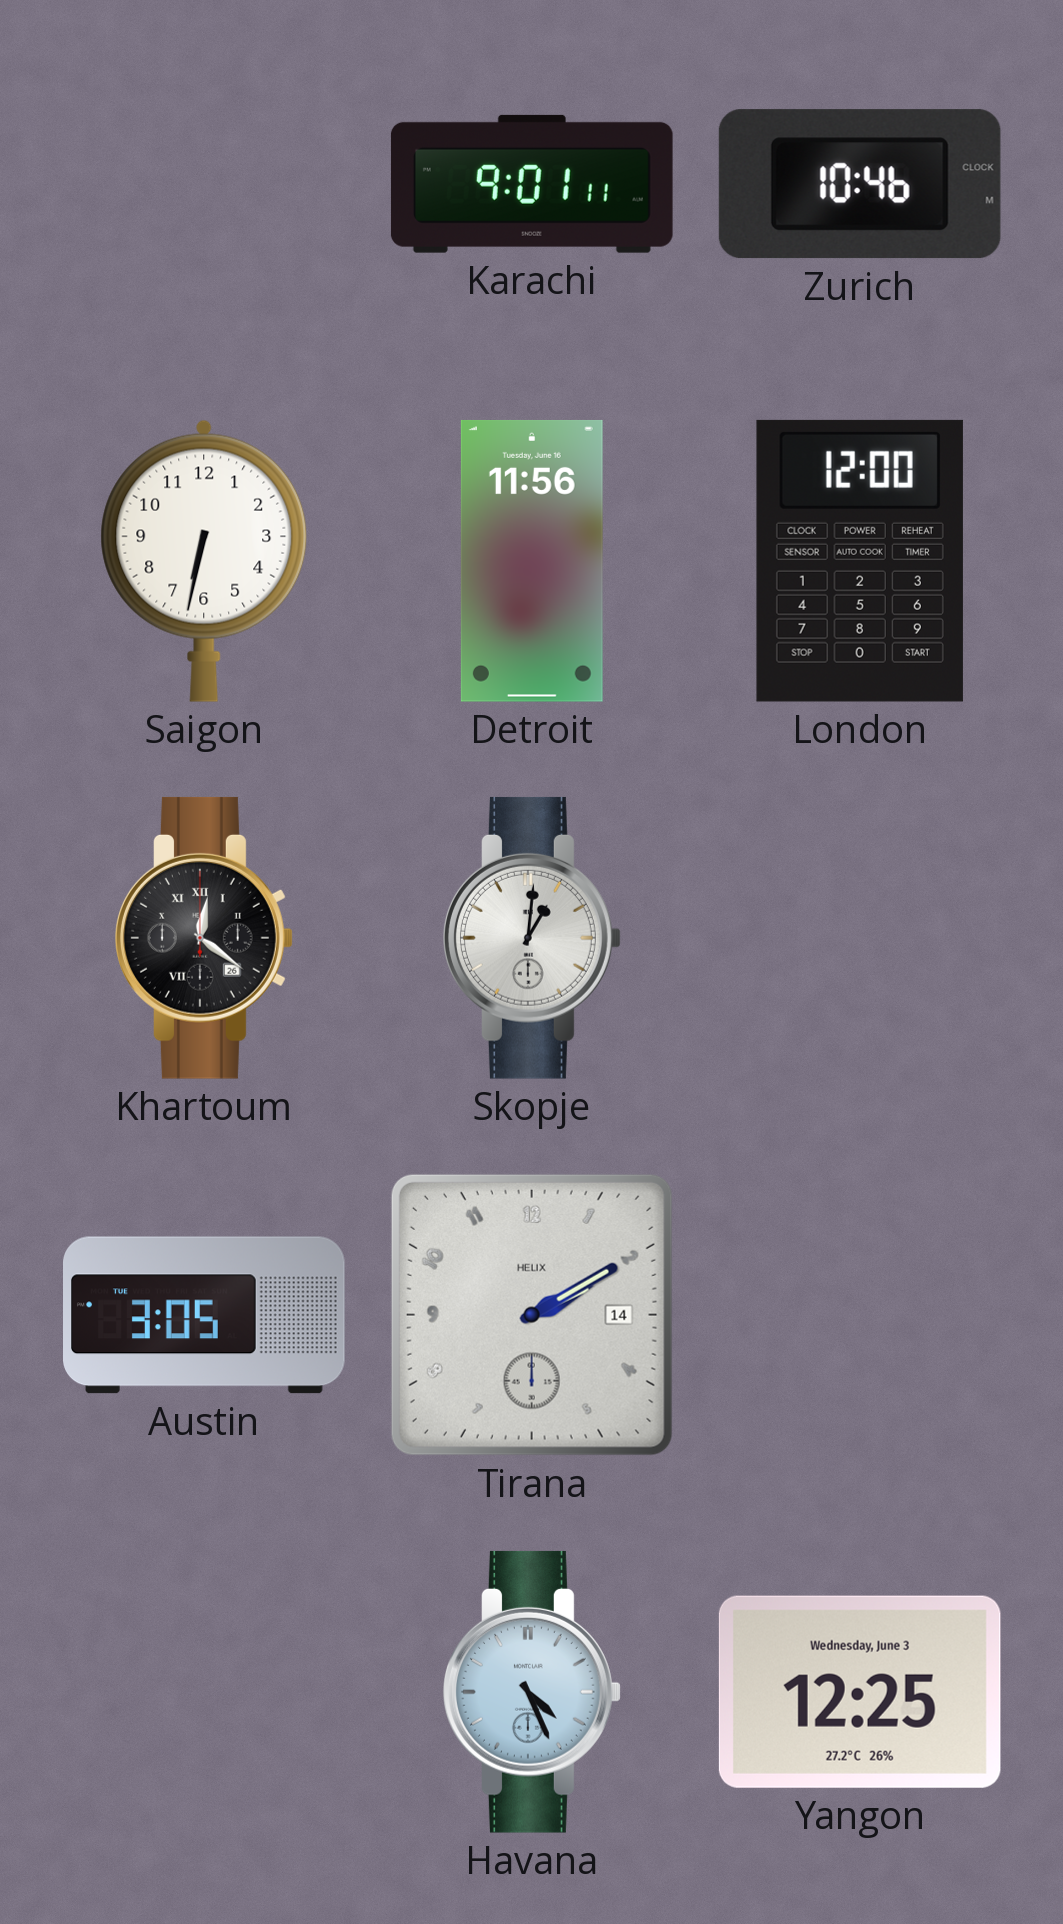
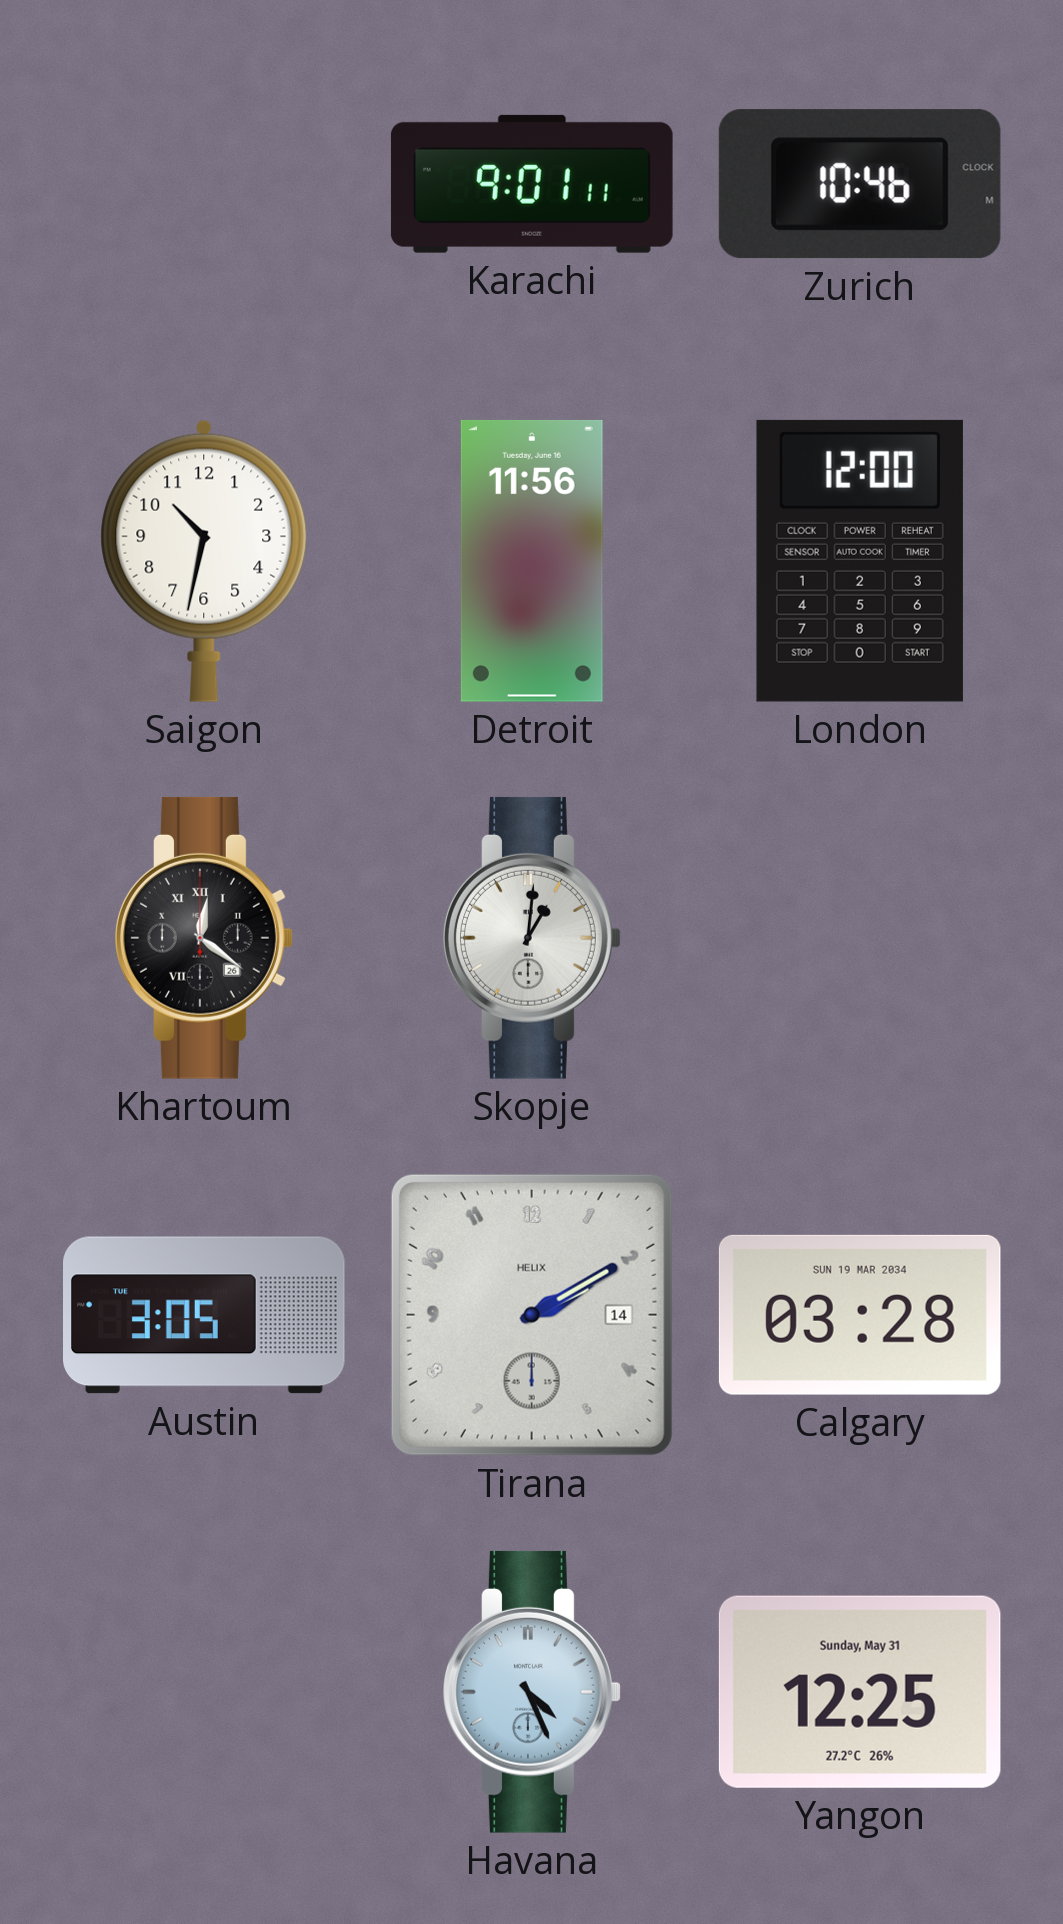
Saigon: 6:32 -> 10:32 (204, 561)
Calgary: none -> 03:28 (860, 1315)
Yangon date: Wednesday, June 3 -> Sunday, May 31 (860, 1692)
